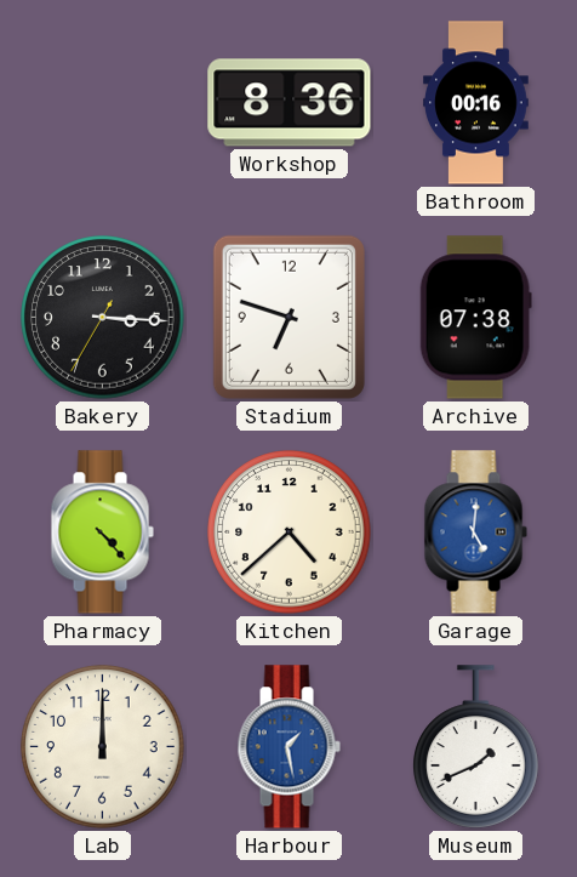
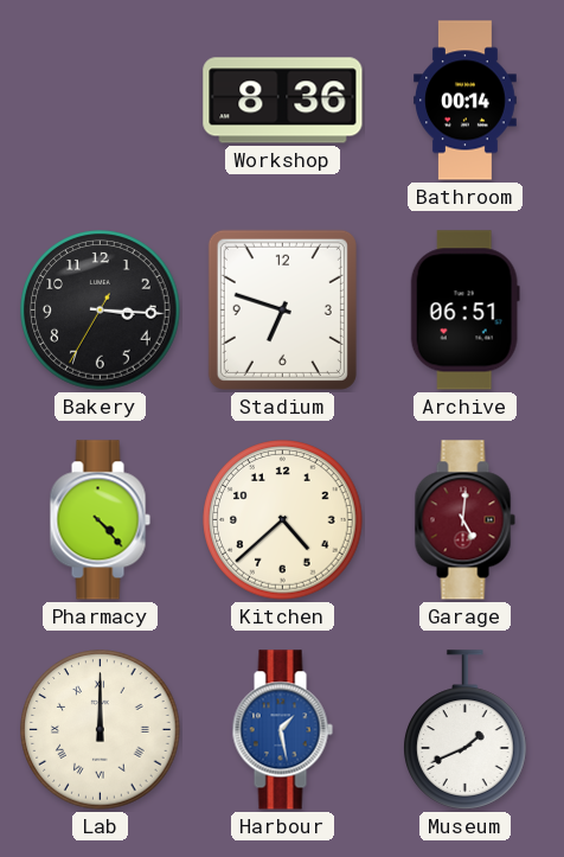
Bathroom: 00:16 -> 00:14 (466, 101)
Archive: 07:38 -> 06:51 (464, 311)
Garage dial: blue -> burgundy (464, 520)
Lab numerals: Arabic -> Roman (101, 730)
